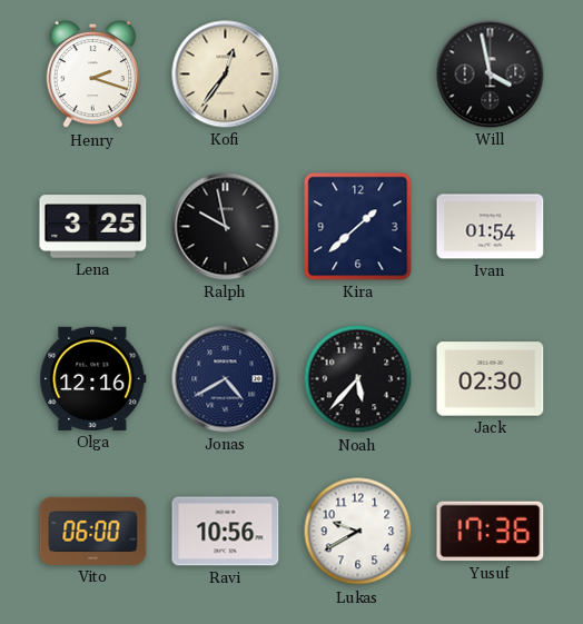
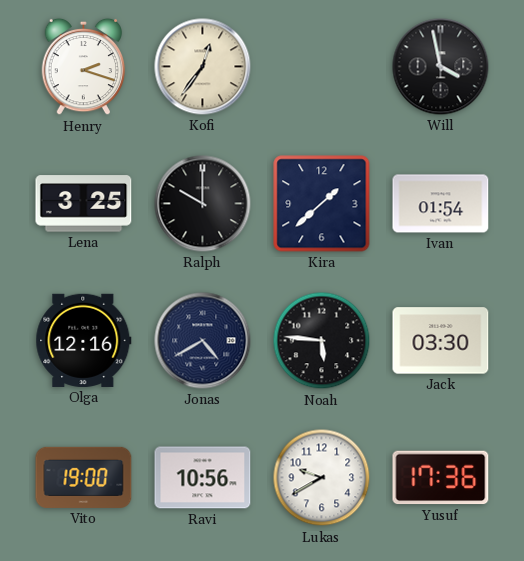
Ralph: 9:58 -> 10:00 (203, 204)
Noah: 5:37 -> 5:46 (322, 341)
Jack: 02:30 -> 03:30 (441, 341)
Vito: 06:00 -> 19:00 (84, 477)
